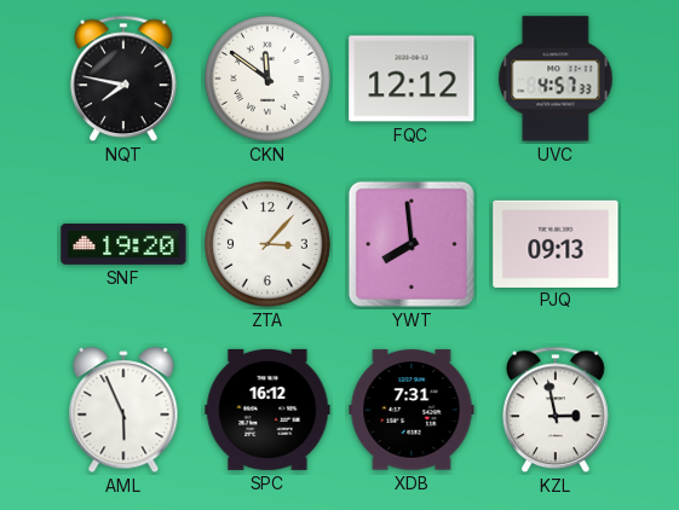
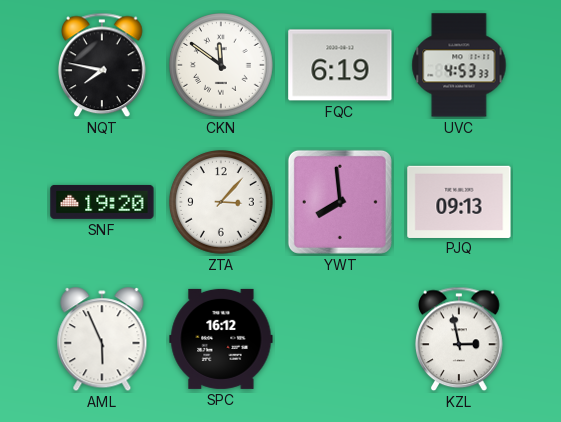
FQC: 12:12 -> 6:19 (340, 65)
UVC: 4:57 -> 4:53 (459, 65)
XDB: 7:31 -> none (412, 410)
